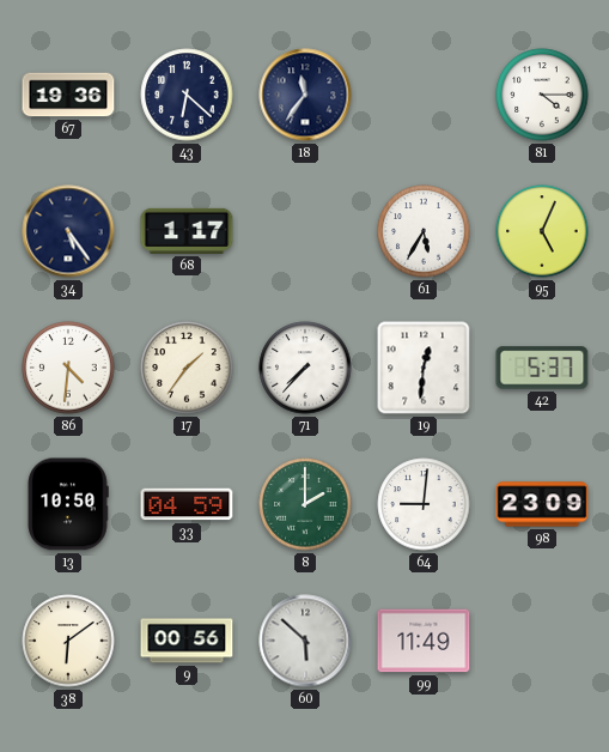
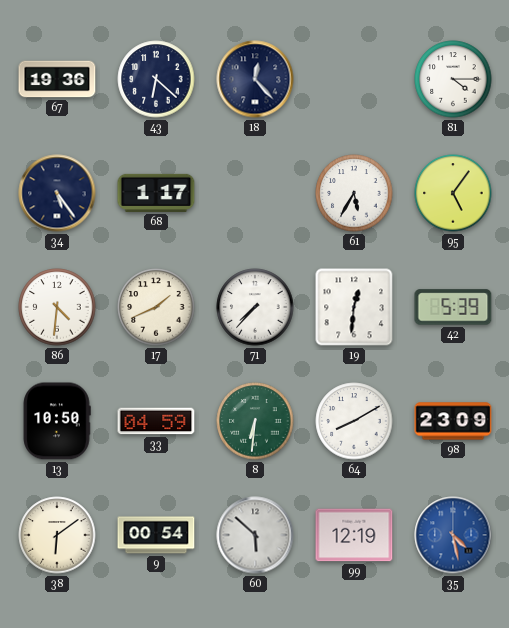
18: 11:36 -> 12:23 (255, 79)
95: 5:04 -> 5:06 (453, 193)
17: 1:36 -> 1:41 (156, 307)
42: 5:37 -> 5:39 (453, 307)
8: 2:00 -> 6:31 (255, 421)
64: 9:01 -> 8:10 (354, 421)
9: 00:56 -> 00:54 (156, 535)
99: 11:49 -> 12:19 (354, 535)
35: none -> 4:28 (453, 535)
